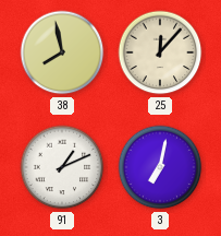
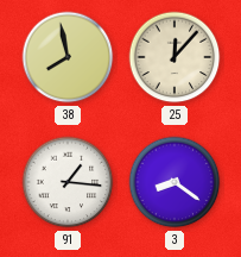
91: 1:11 -> 1:16 (68, 182)
3: 7:02 -> 8:21 (175, 182)
